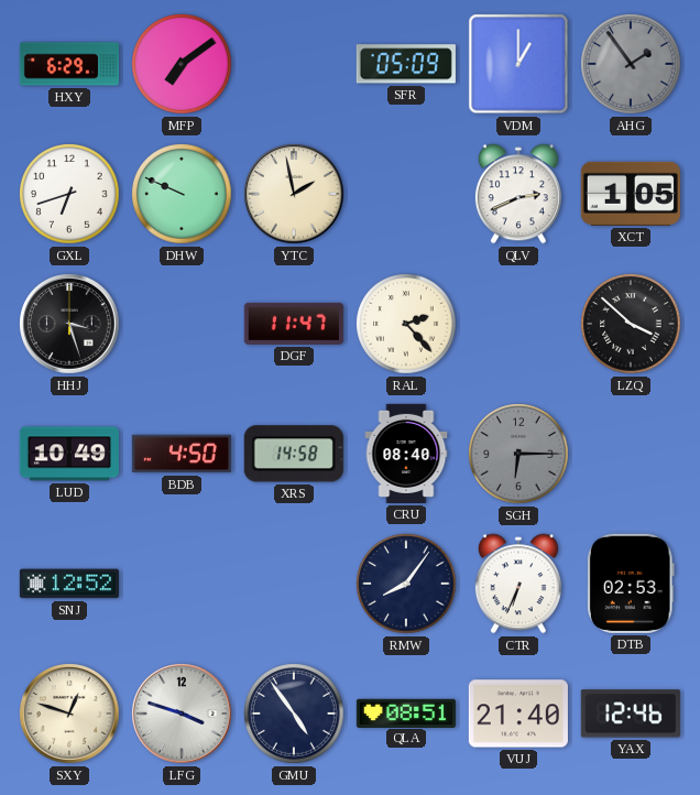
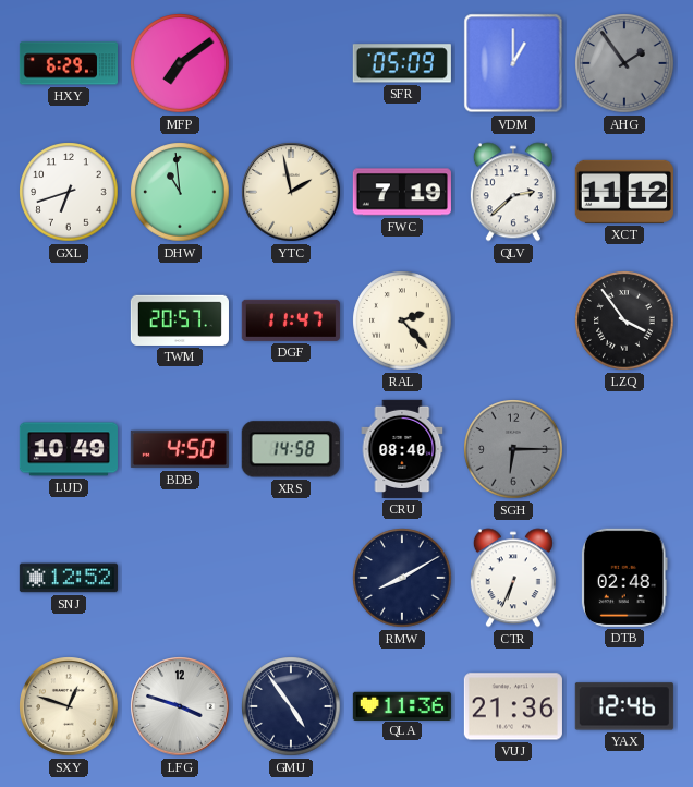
DHW: 9:49 -> 10:59 (180, 192)
FWC: none -> 7:19 (402, 192)
QLV: 2:41 -> 2:38 (513, 192)
XCT: 1:05 -> 11:12 (624, 192)
HHJ: 3:27 -> none (69, 324)
TWM: none -> 20:57 (180, 320)
LZQ: 3:52 -> 3:54 (624, 320)
RMW: 8:06 -> 8:10 (402, 578)
DTB: 02:53 -> 02:48 (624, 578)
QLA: 08:51 -> 11:36 (402, 705)
VUJ: 21:40 -> 21:36 (513, 706)
